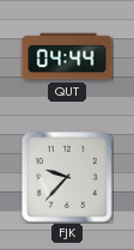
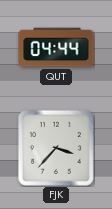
FJK: 9:37 -> 3:37 (56, 148)
